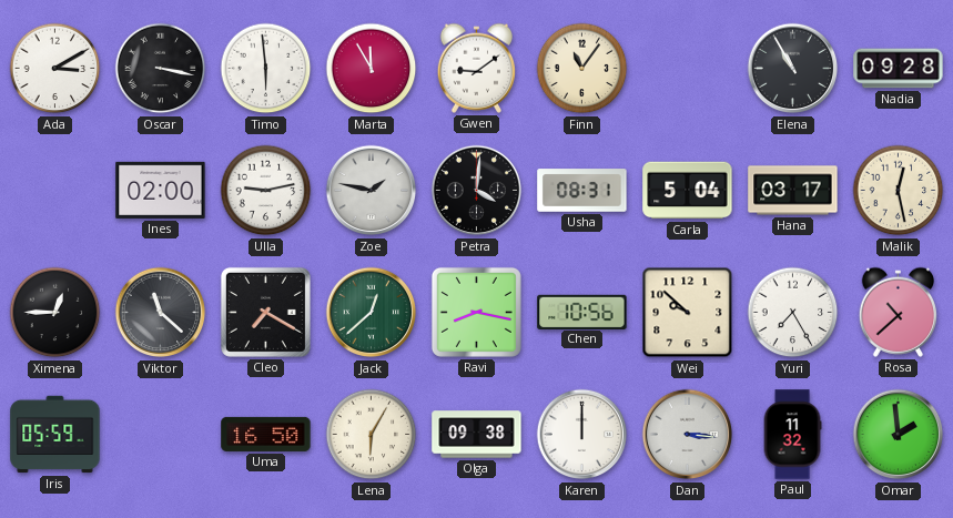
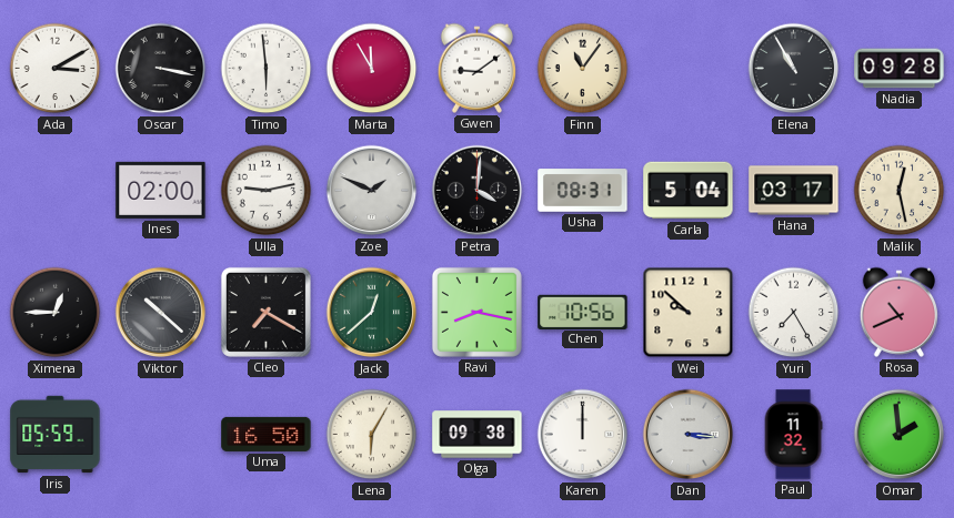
Zoe: 1:47 -> 1:49 (372, 191)
Viktor: 11:22 -> 10:22 (161, 313)
Rosa: 10:38 -> 10:41 (900, 312)
